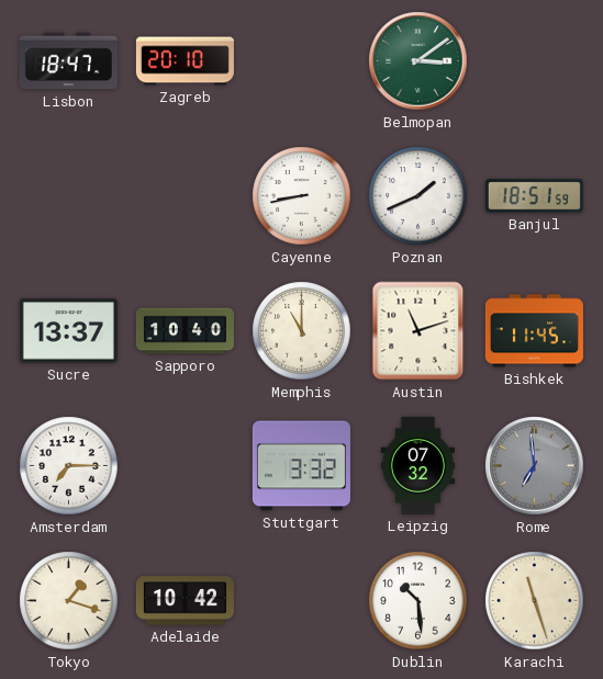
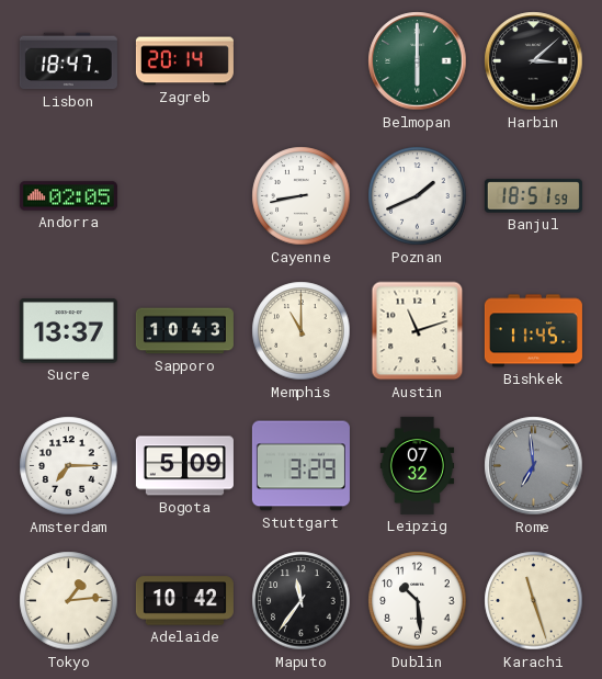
Zagreb: 20:10 -> 20:14 (184, 61)
Belmopan: 3:09 -> 6:00 (418, 61)
Harbin: none -> 3:08 (534, 61)
Andorra: none -> 02:05 (68, 196)
Sapporo: 10:40 -> 10:43 (184, 331)
Bogota: none -> 5:09 (184, 466)
Stuttgart: 3:32 -> 3:29 (300, 466)
Tokyo: 1:18 -> 1:14 (69, 601)
Maputo: none -> 11:36 (302, 601)
